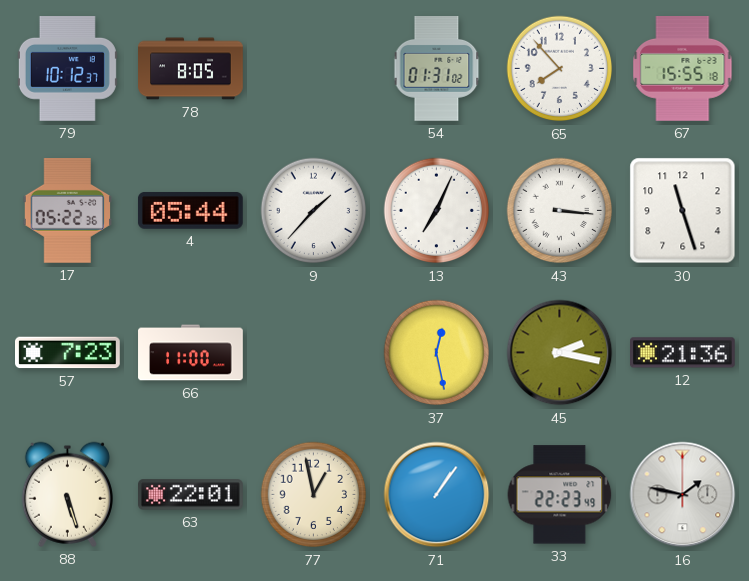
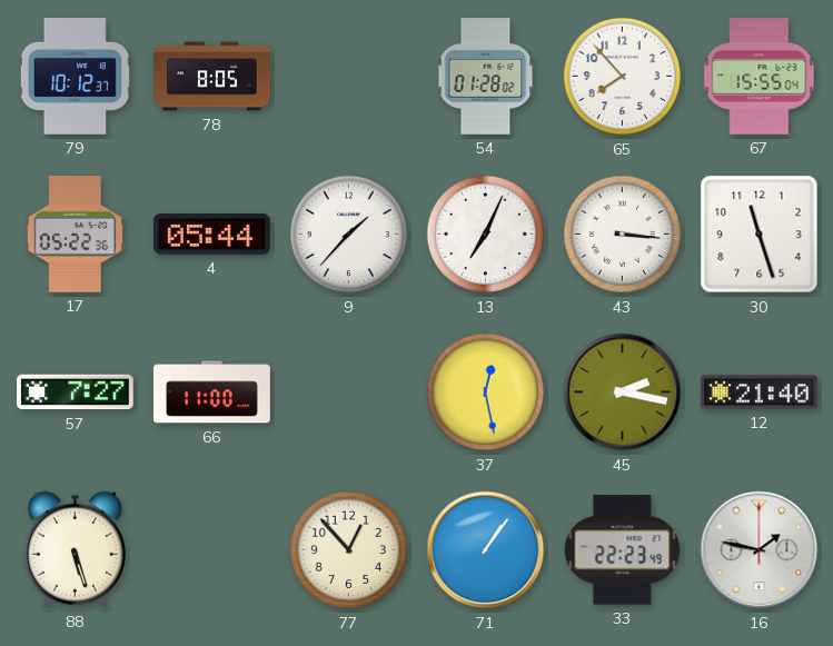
54: 01:31 -> 01:28 (486, 77)
67: 15:55:18 -> 15:55:04 (760, 77)
57: 7:23 -> 7:27 (76, 392)
12: 21:36 -> 21:40 (760, 392)
63: 22:01 -> none (191, 495)
77: 12:58 -> 12:53 (349, 550)
